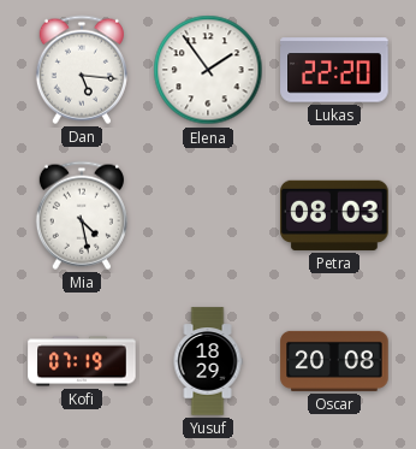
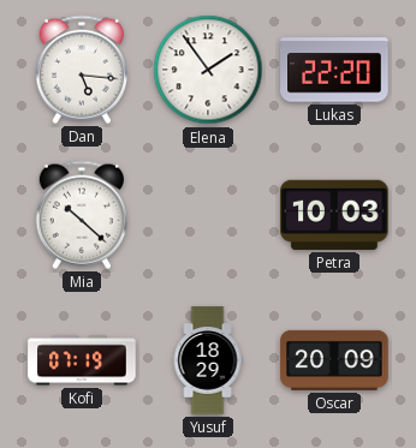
Mia: 4:28 -> 10:22 (82, 215)
Petra: 08:03 -> 10:03 (334, 215)
Oscar: 20:08 -> 20:09 (334, 360)
